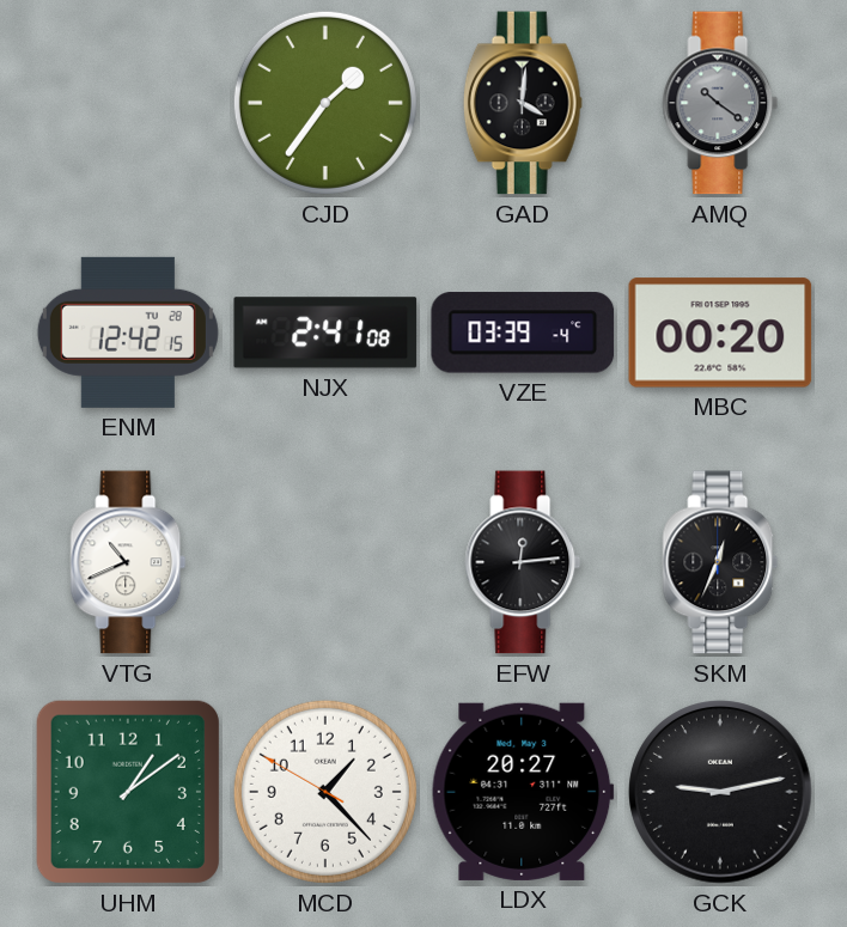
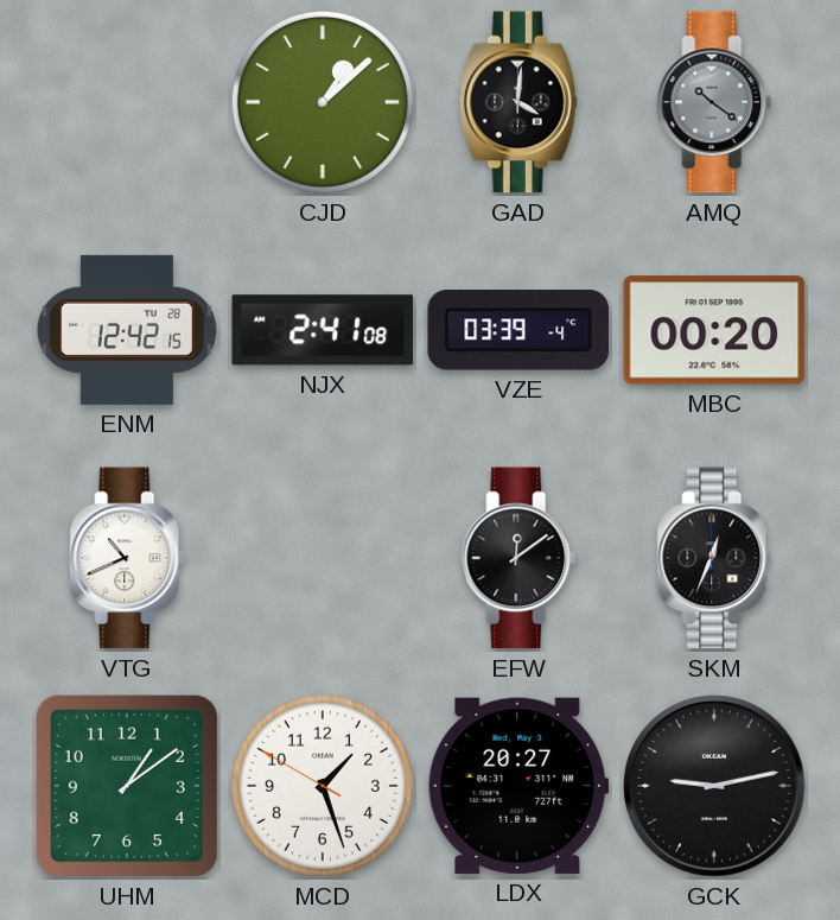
CJD: 1:36 -> 1:08 (323, 102)
EFW: 12:14 -> 12:09 (518, 558)
MCD: 1:22 -> 1:26 (323, 786)
